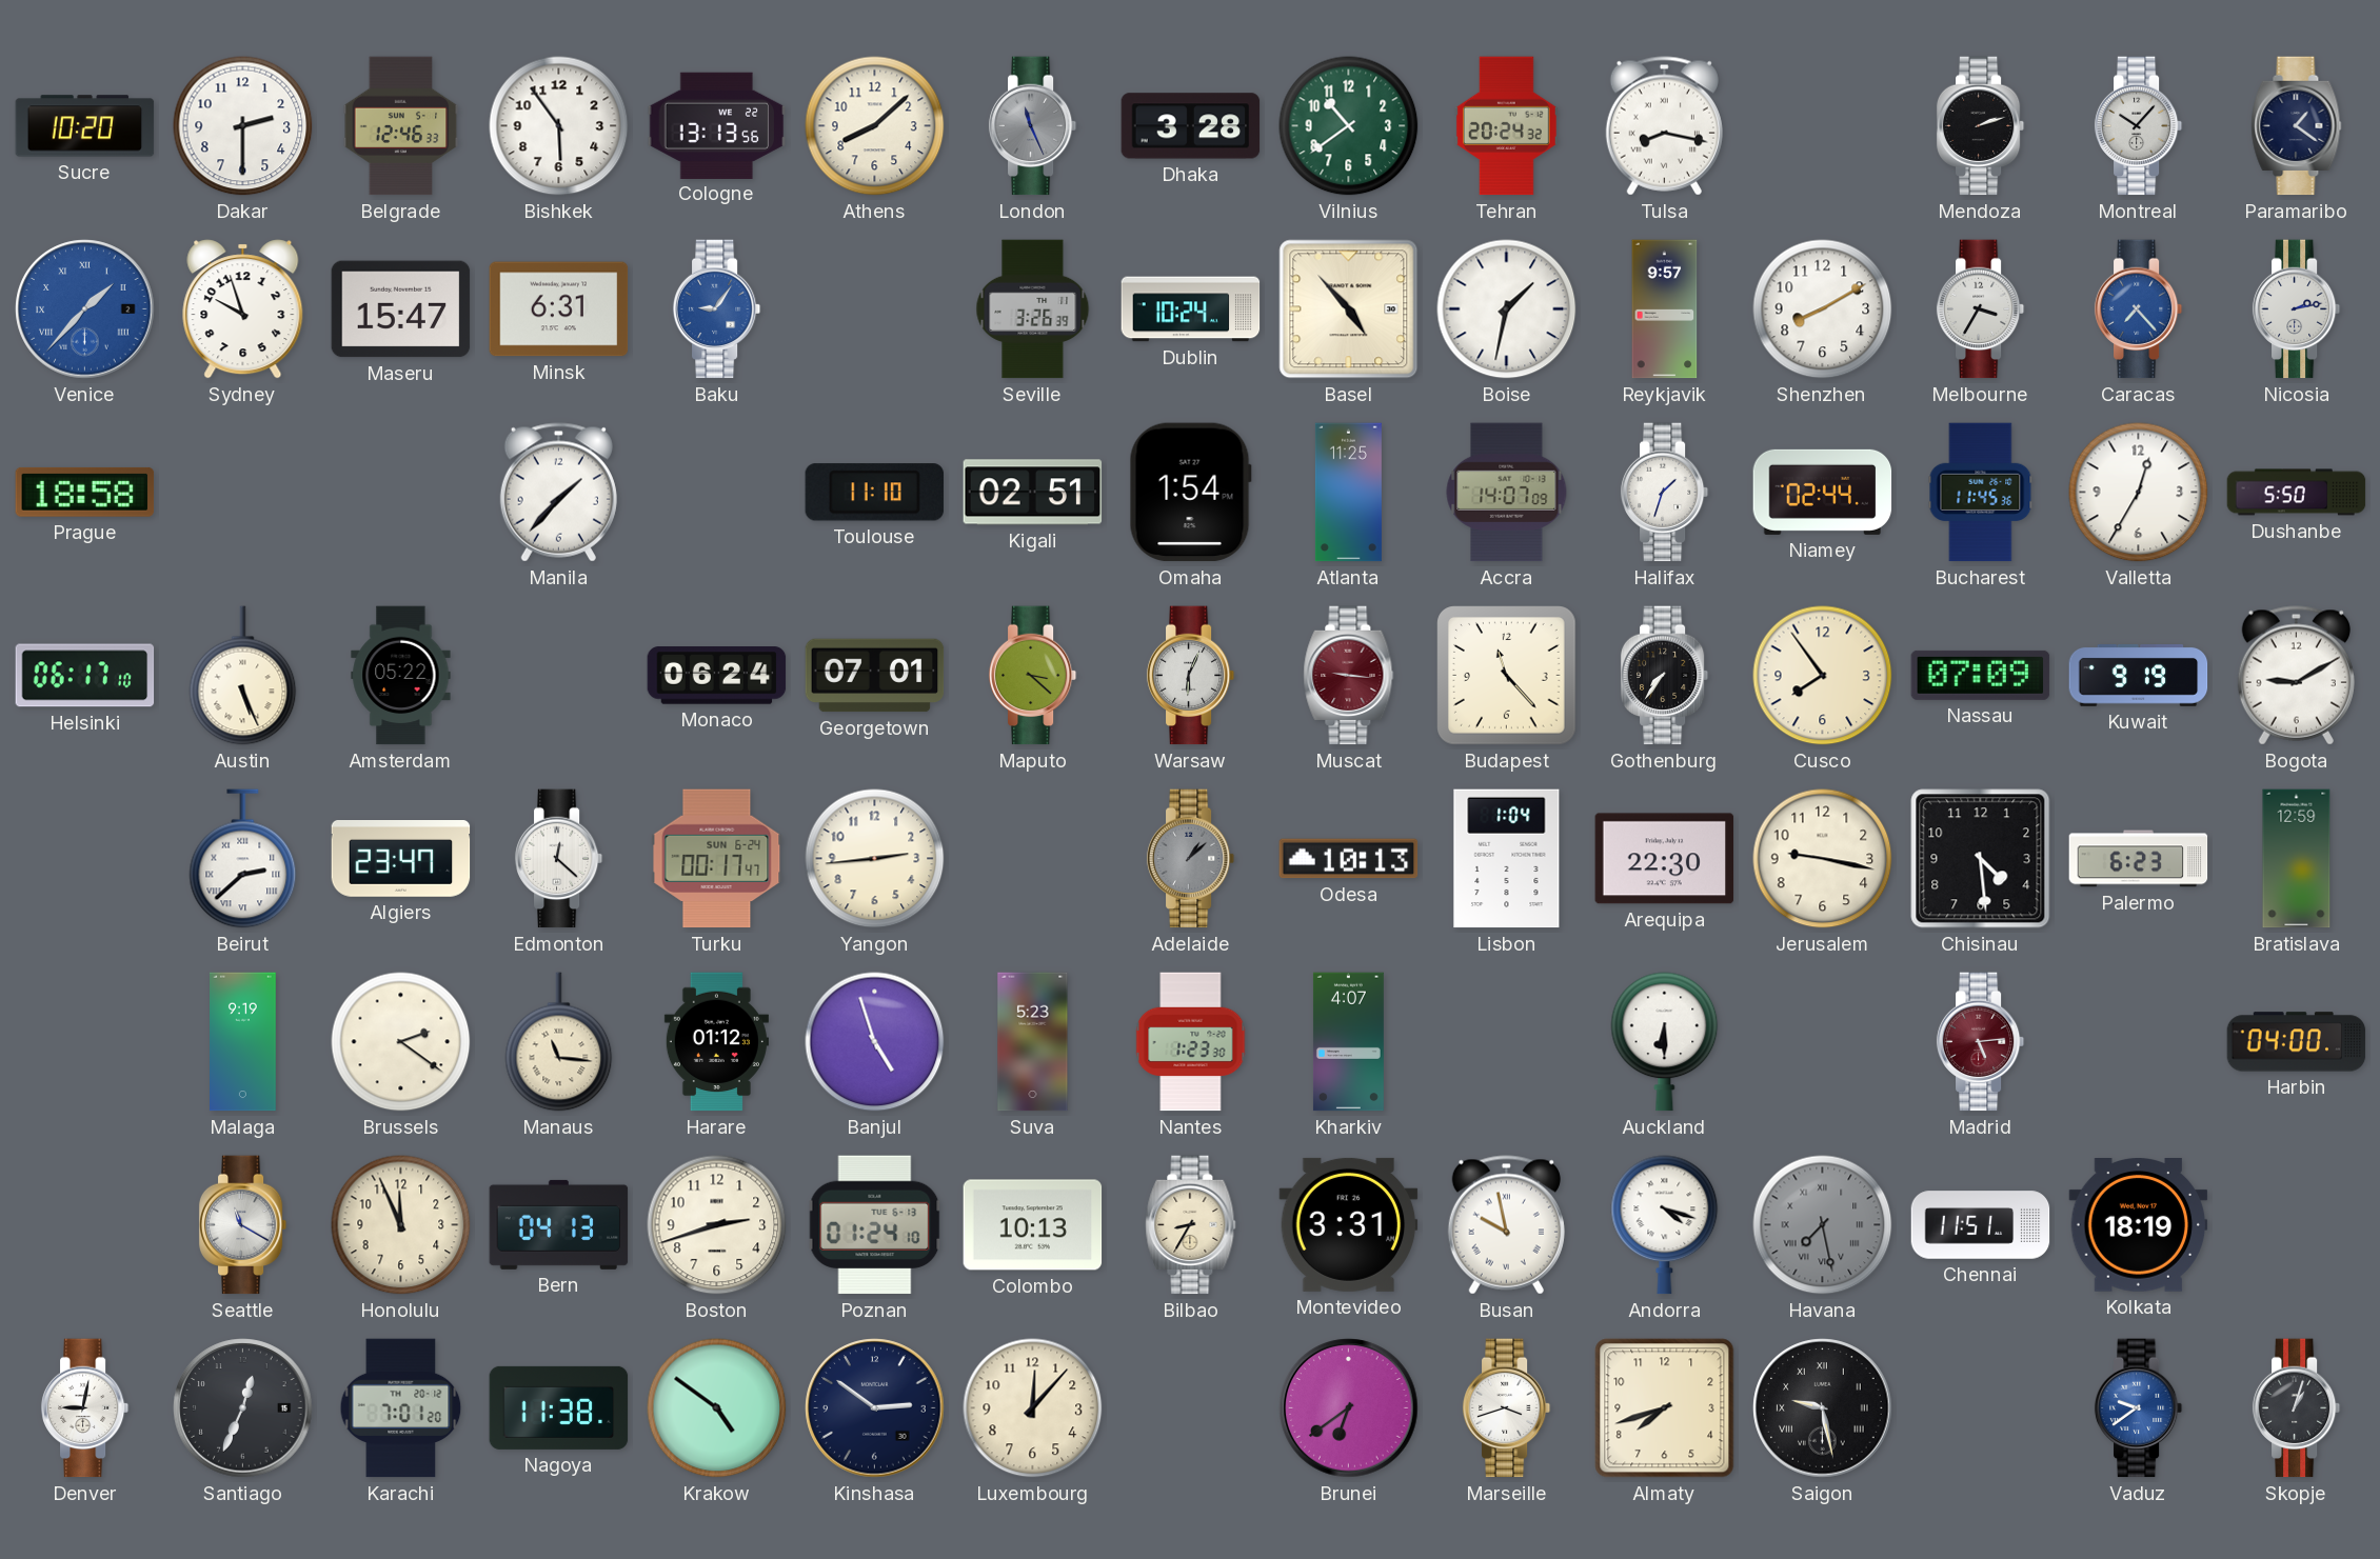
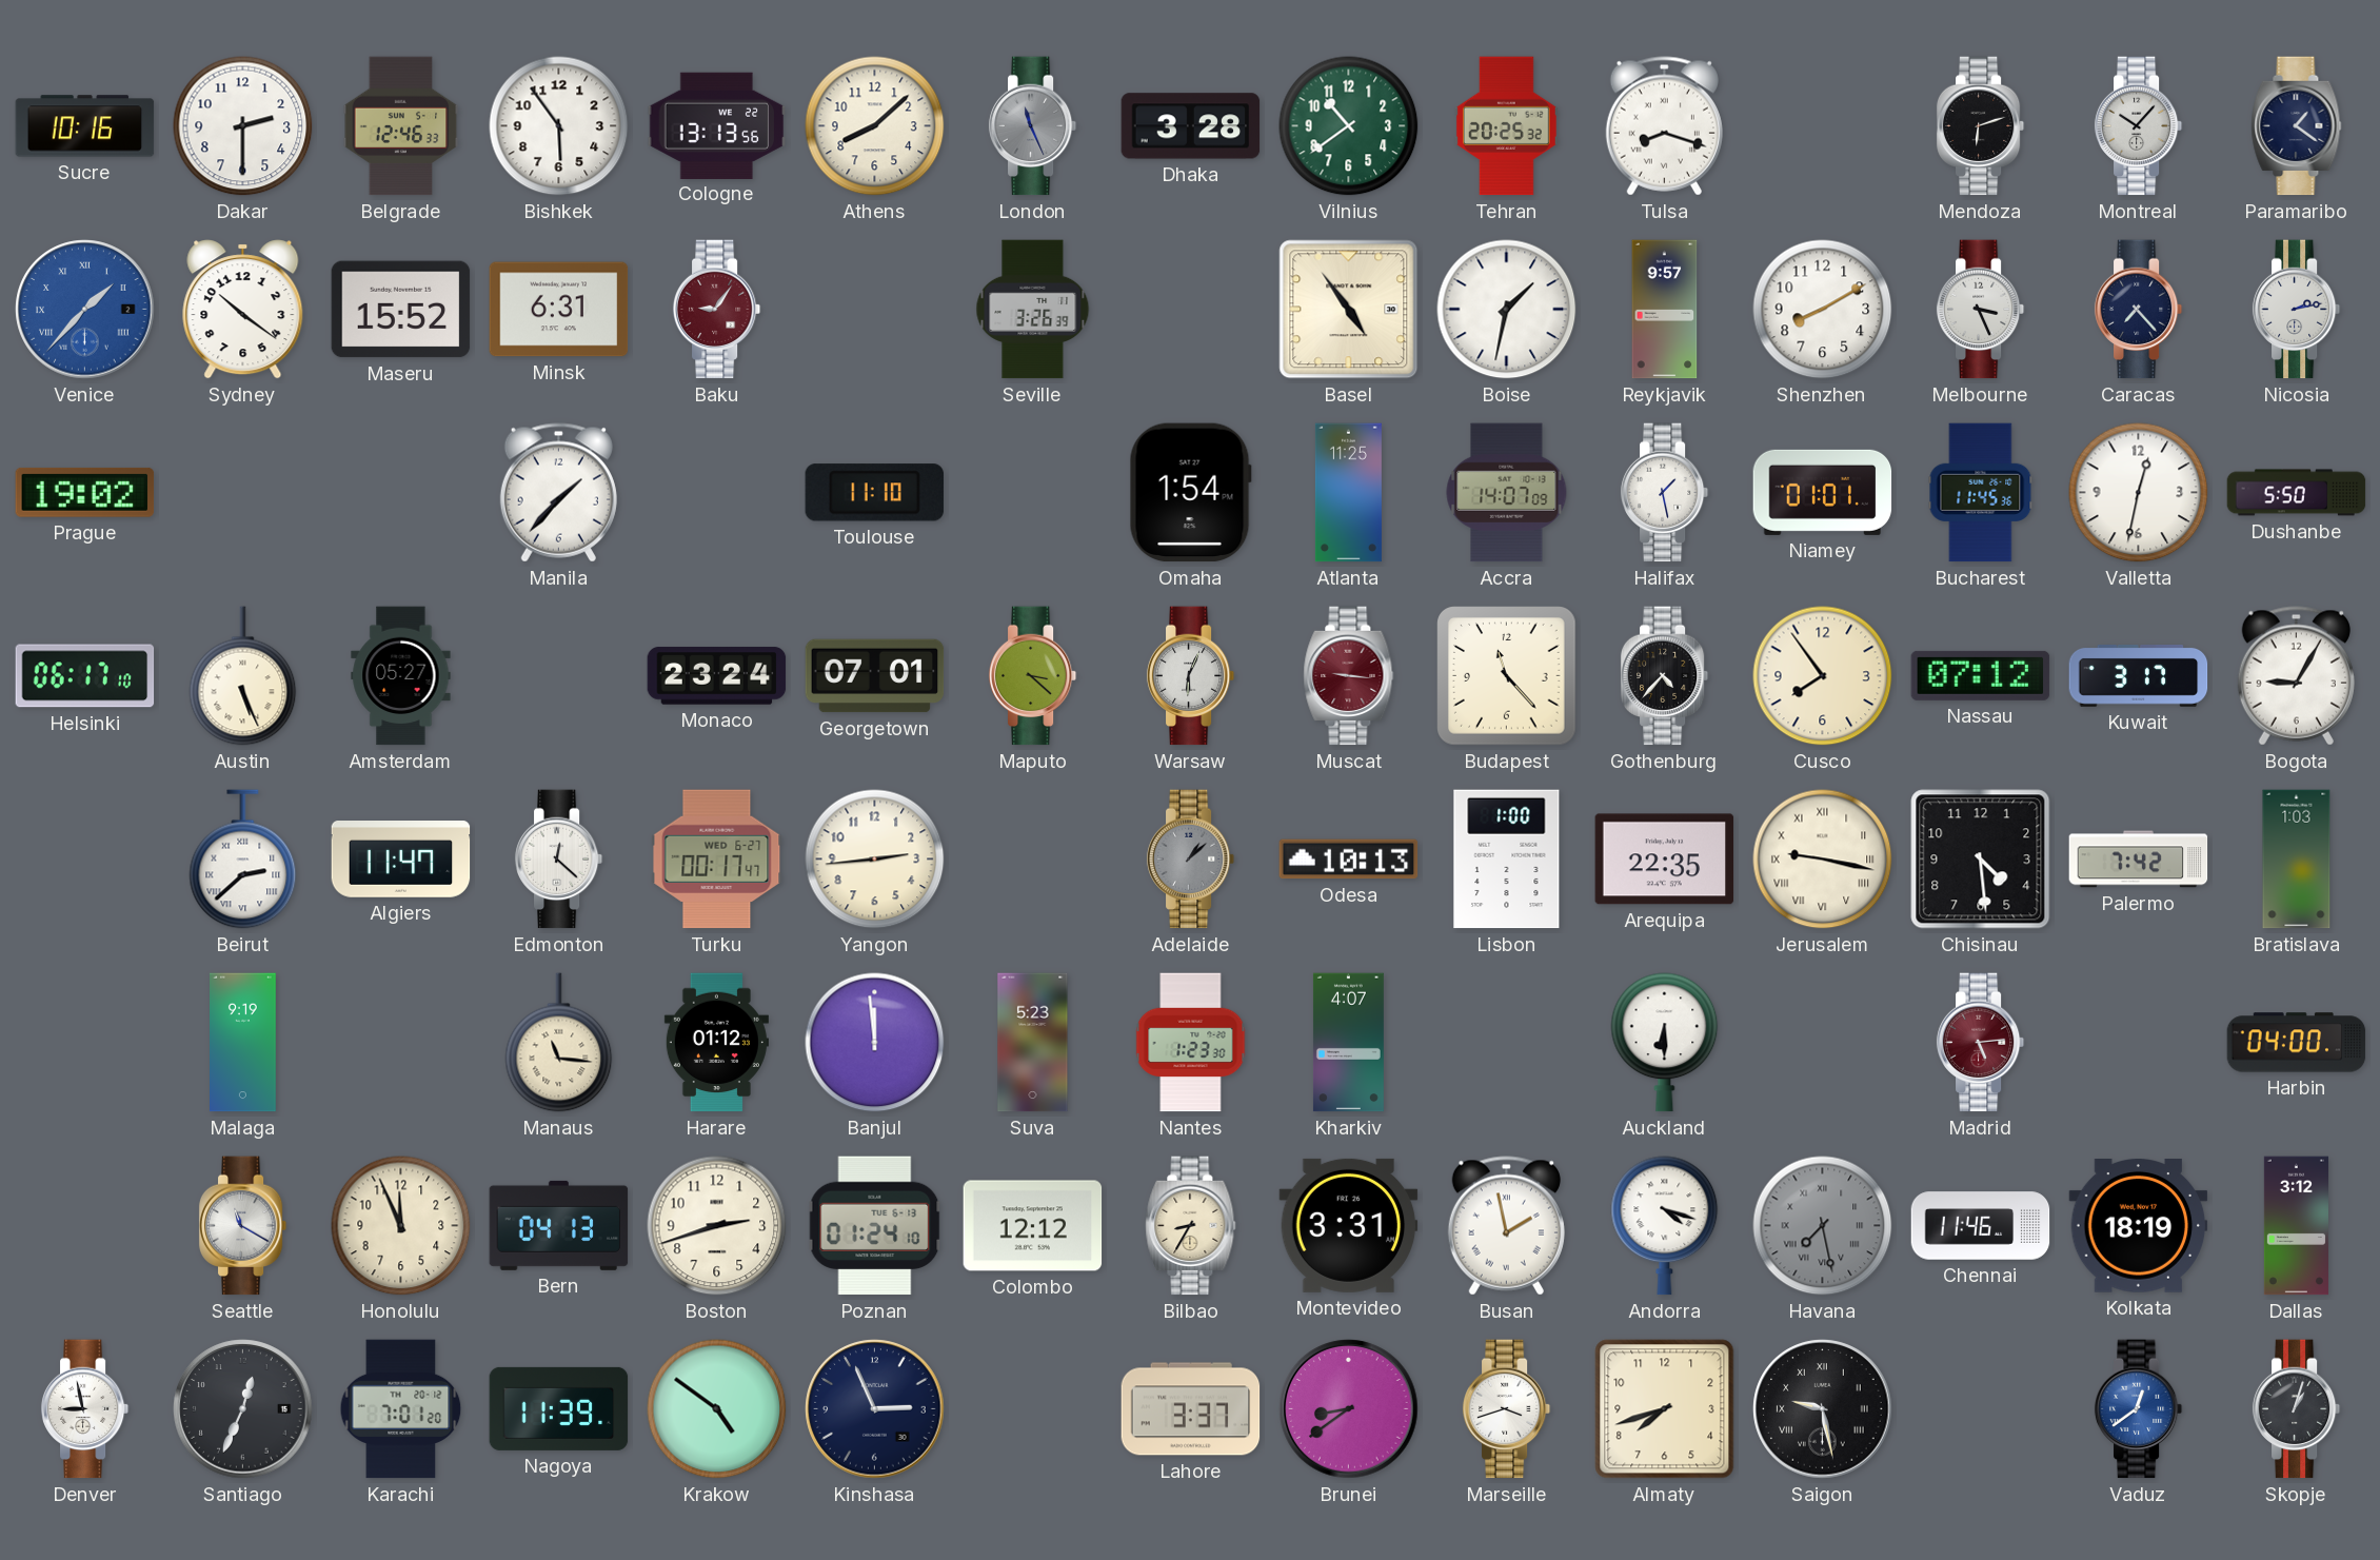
Sucre: 10:20 -> 10:16 (85, 126)
Tehran: 20:24 -> 20:25 (1506, 126)
Tulsa: 8:17 -> 8:18 (1664, 126)
Mendoza: 2:12 -> 6:12 (1981, 126)
Sydney: 9:57 -> 10:21 (243, 310)
Maseru: 15:47 -> 15:52 (401, 310)
Baku dial: blue -> burgundy (717, 310)
Dublin: 10:24 -> none (1191, 309)
Basel: 4:53 -> 4:54 (1349, 310)
Melbourne: 3:35 -> 3:26 (1981, 310)
Caracas dial: blue -> navy (2139, 310)
Prague: 18:58 -> 19:02 (85, 492)
Kigali: 02:51 -> none (1033, 493)
Halifax: 1:33 -> 1:28 (1665, 493)
Niamey: 02:44 -> 01:01 (1823, 492)
Valletta: 12:35 -> 12:32 (2139, 493)
Amsterdam: 05:22 -> 05:27 (401, 676)
Monaco: 06:24 -> 23:24 (717, 676)
Gothenburg: 7:36 -> 4:37 (1665, 676)
Nassau: 07:09 -> 07:12 (1981, 675)
Kuwait: 9:19 -> 3:17 (2139, 676)
Bogota: 9:10 -> 9:05 (2296, 676)
Algiers: 23:47 -> 11:47 (401, 860)
Turku date: SUN 6-24 -> WED 6-27 (717, 860)
Lisbon: 1:04 -> 1:00 (1507, 860)
Arequipa: 22:30 -> 22:35 (1665, 860)
Jerusalem numerals: Arabic -> Roman (1823, 860)
Palermo: 6:23 -> 7:42 (2139, 860)
Bratislava: 12:59 -> 1:03 (2297, 860)
Brussels: 2:21 -> none (401, 1042)
Banjul: 4:57 -> 11:59 (875, 1043)
Colombo: 10:13 -> 12:12 (1033, 1226)
Busan: 9:58 -> 1:58 (1506, 1226)
Chennai: 11:51 -> 11:46 (1981, 1226)
Dallas: none -> 3:12 (2296, 1226)
Denver: 9:02 -> 8:58 (85, 1409)
Nagoya: 11:38 -> 11:39 (559, 1408)
Kinshasa: 2:51 -> 2:56 (875, 1409)
Luxembourg: 12:07 -> none (1033, 1408)
Lahore: none -> 3:37 (1191, 1409)
Brunei: 6:39 -> 8:39 (1349, 1409)
Vaduz: 9:39 -> 12:39 (2139, 1409)
